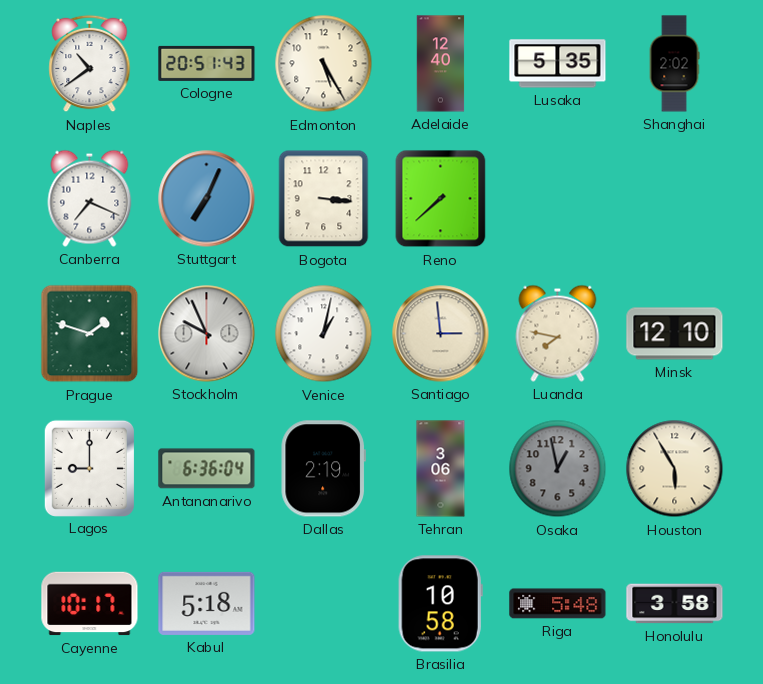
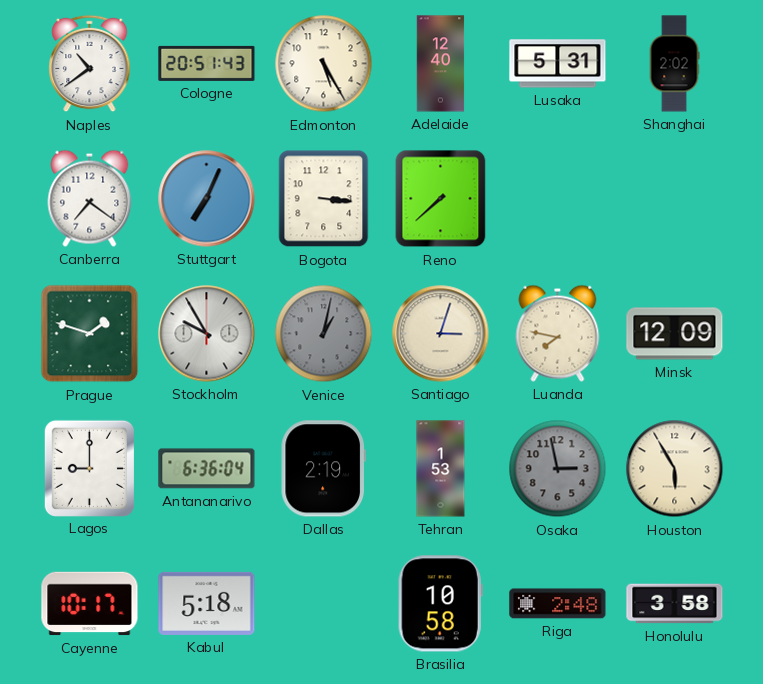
Lusaka: 5:35 -> 5:31 (558, 64)
Canberra: 7:19 -> 7:21 (90, 198)
Stockholm: 9:56 -> 9:55 (207, 334)
Venice dial: white -> grey (324, 334)
Santiago: 2:59 -> 3:03 (441, 334)
Minsk: 12:10 -> 12:09 (675, 334)
Tehran: 3:06 -> 1:53 (441, 469)
Osaka: 12:58 -> 2:58 (558, 469)
Riga: 5:48 -> 2:48 (558, 604)
